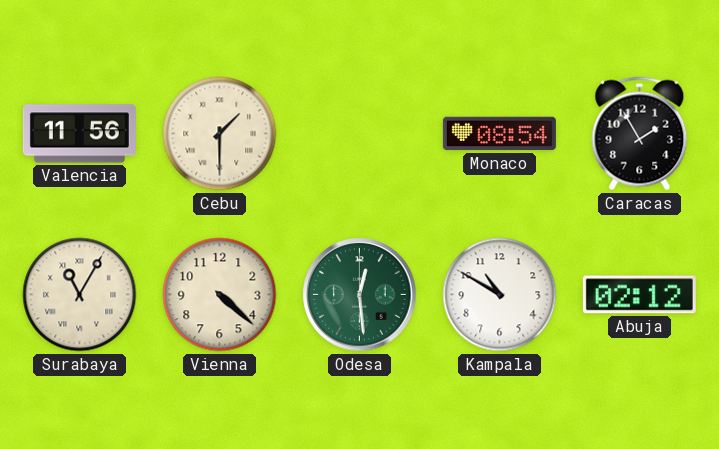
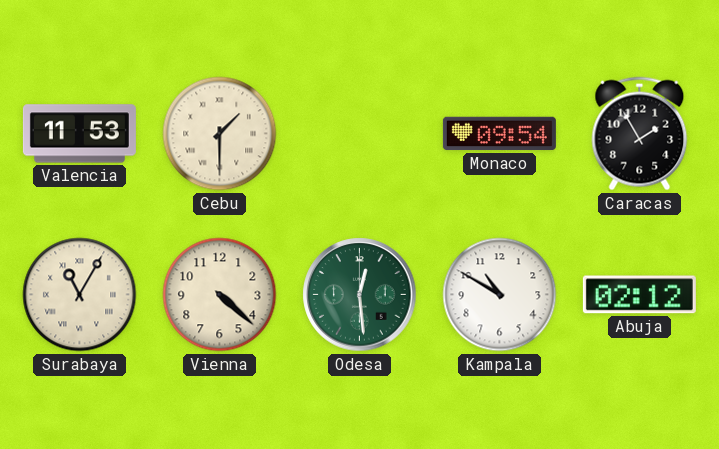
Valencia: 11:56 -> 11:53 (79, 134)
Monaco: 08:54 -> 09:54 (499, 134)
